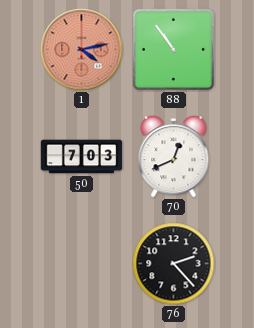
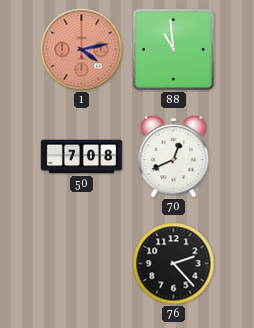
88: 10:54 -> 10:59 (173, 49)
50: 7:03 -> 7:08 (82, 157)
